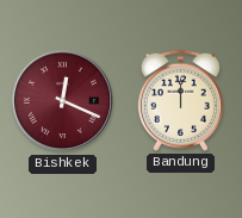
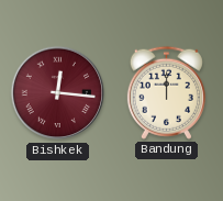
Bishkek: 12:19 -> 12:16 (58, 93)
